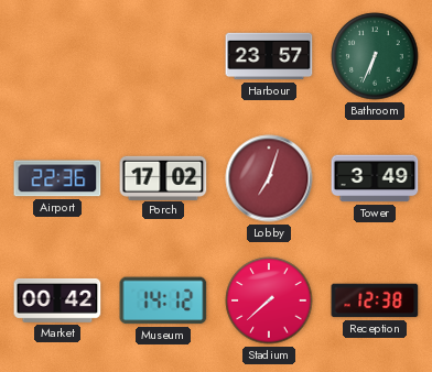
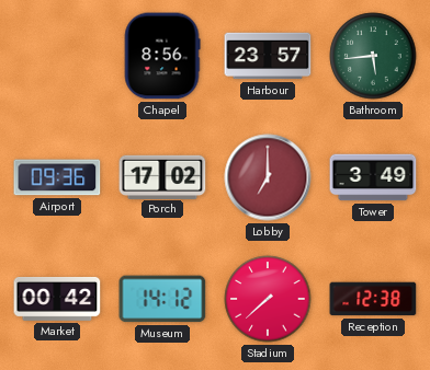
Chapel: none -> 8:56 (162, 56)
Bathroom: 6:34 -> 5:44 (373, 56)
Airport: 22:36 -> 09:36 (57, 177)
Lobby: 7:03 -> 7:00 (268, 177)
